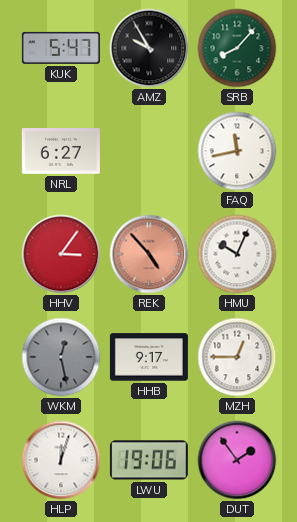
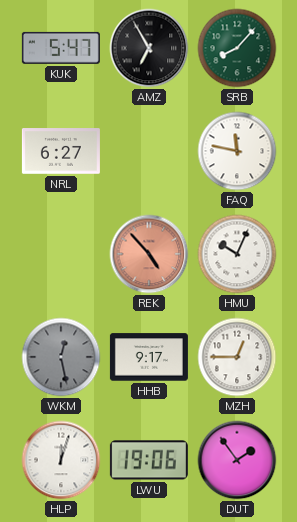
AMZ: 9:55 -> 6:55 (149, 48)
FAQ: 11:43 -> 11:47 (237, 151)
HHV: 3:06 -> none (61, 254)
